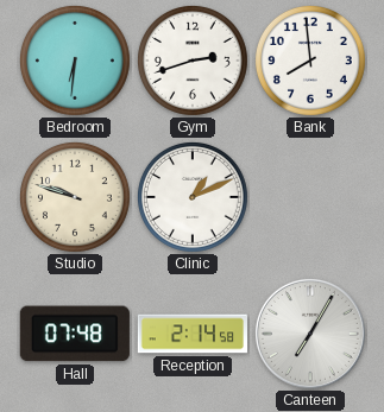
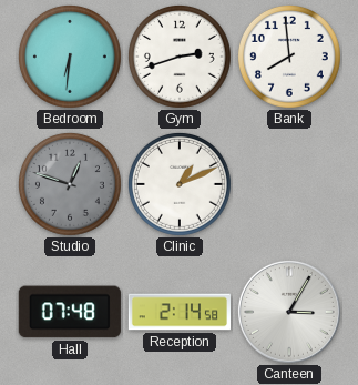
Studio: 9:48 -> 12:48 (70, 184)
Studio dial: cream -> grey (70, 184)
Canteen: 7:05 -> 3:05 (289, 312)
